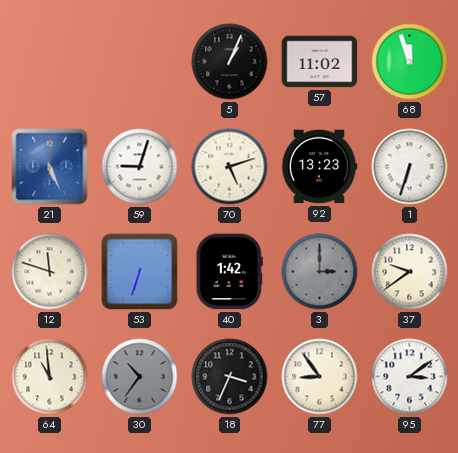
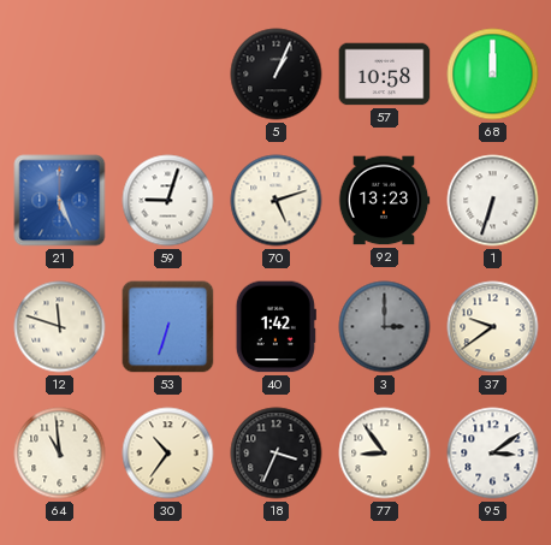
57: 11:02 -> 10:58 (385, 75)
68: 11:57 -> 12:00 (493, 75)
30 dial: grey -> cream (168, 454)
